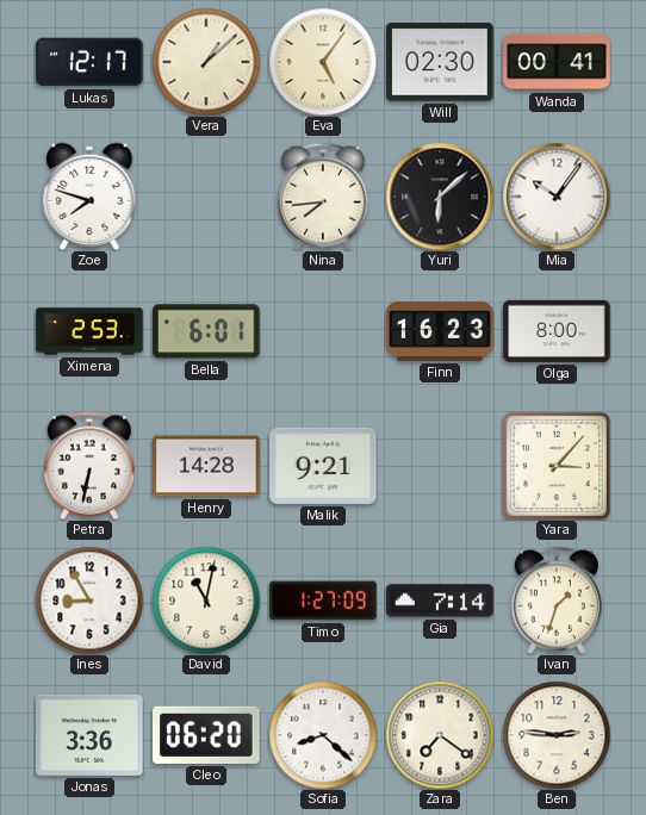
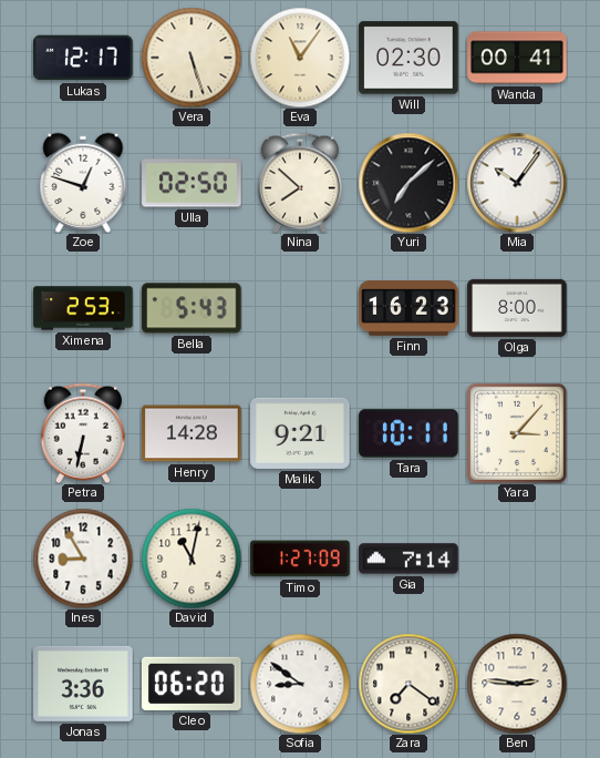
Vera: 1:08 -> 5:27 (192, 58)
Eva: 5:06 -> 11:06 (300, 58)
Zoe: 7:48 -> 12:48 (83, 182)
Ulla: none -> 02:50 (192, 183)
Nina: 7:44 -> 7:52 (300, 183)
Yuri: 6:08 -> 7:08 (408, 183)
Bella: 6:01 -> 5:43 (192, 308)
Tara: none -> 10:11 (408, 433)
Ivan: 1:33 -> none (557, 601)
Sofia: 8:22 -> 8:51 (300, 684)
